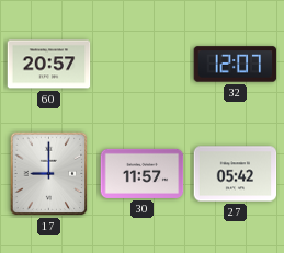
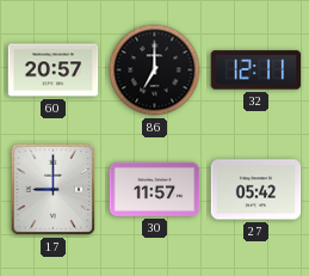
86: none -> 7:00 (155, 70)
32: 12:07 -> 12:11 (257, 70)
